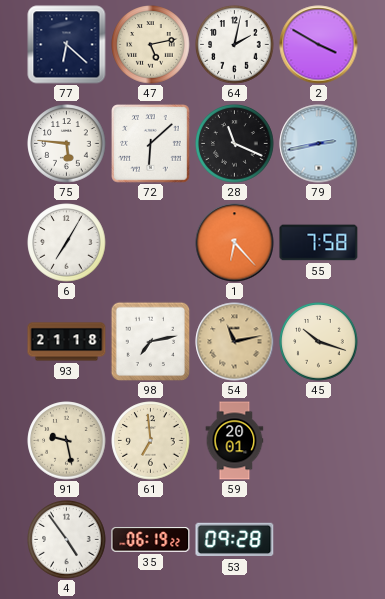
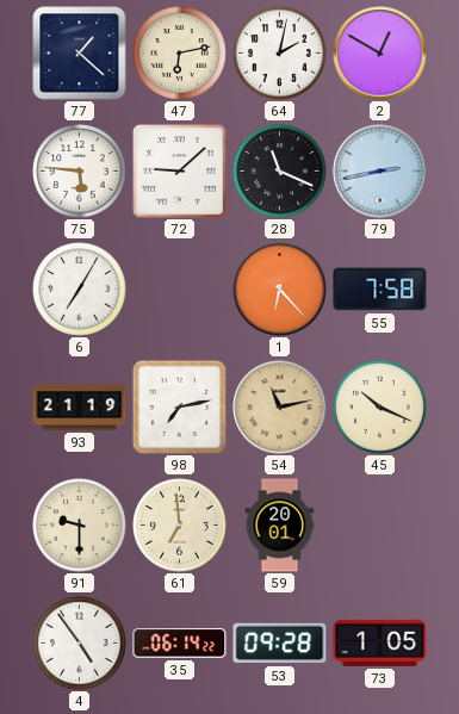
77: 6:22 -> 1:22 (80, 54)
47: 5:13 -> 6:13 (180, 54)
2: 3:50 -> 12:50 (380, 54)
72: 6:08 -> 9:08 (180, 172)
93: 21:18 -> 21:19 (80, 408)
45: 10:18 -> 10:19 (380, 408)
91: 9:28 -> 9:30 (80, 526)
35: 06:19 -> 06:14 (180, 644)
73: none -> 1:05 (380, 642)
